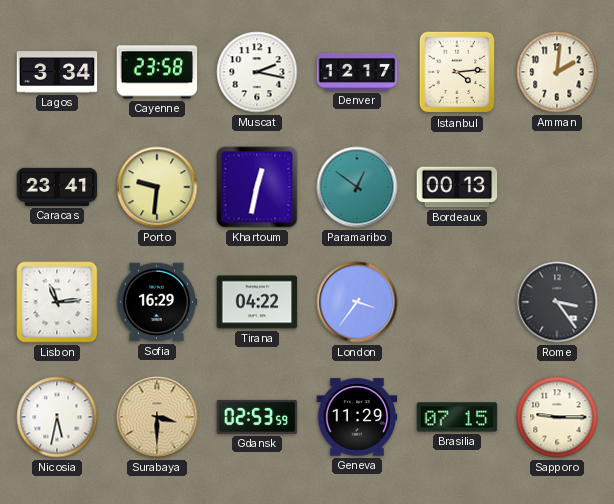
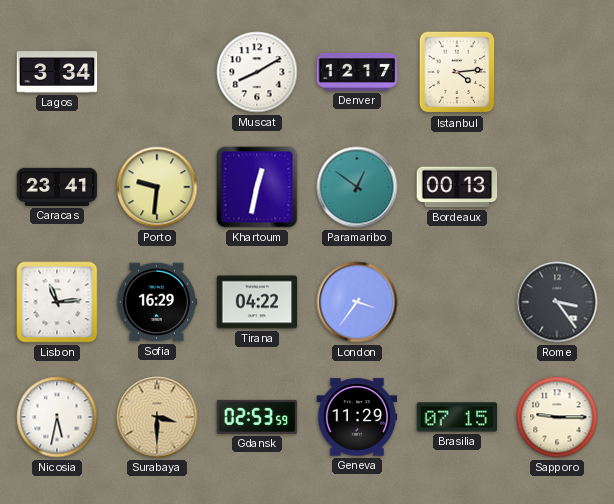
Cayenne: 23:58 -> none (157, 72)
Muscat: 2:17 -> 8:10 (257, 72)
Amman: 2:01 -> none (557, 72)
